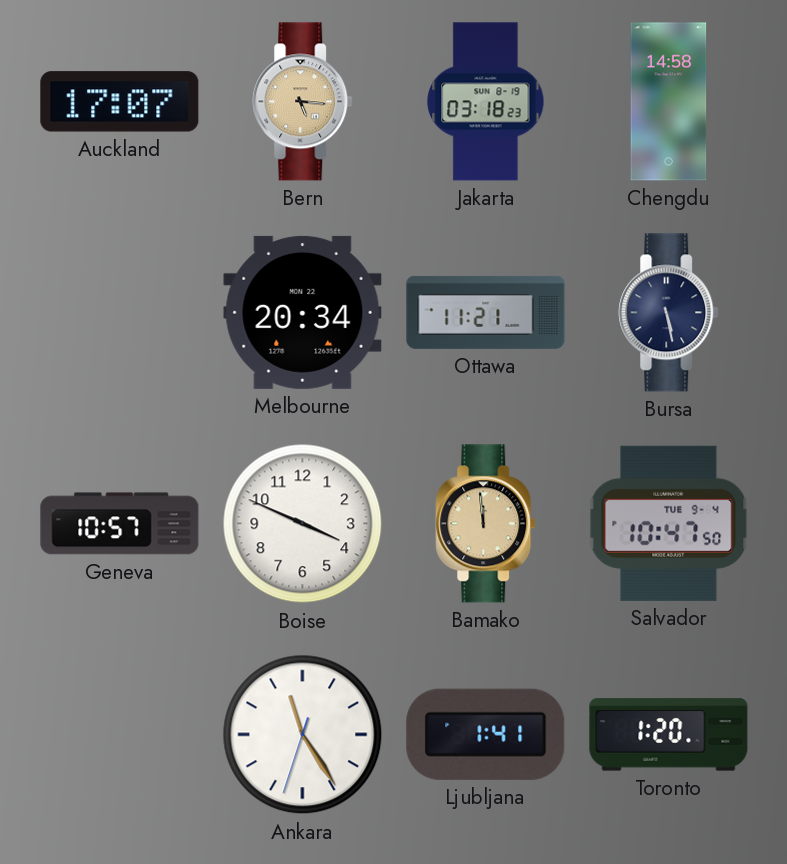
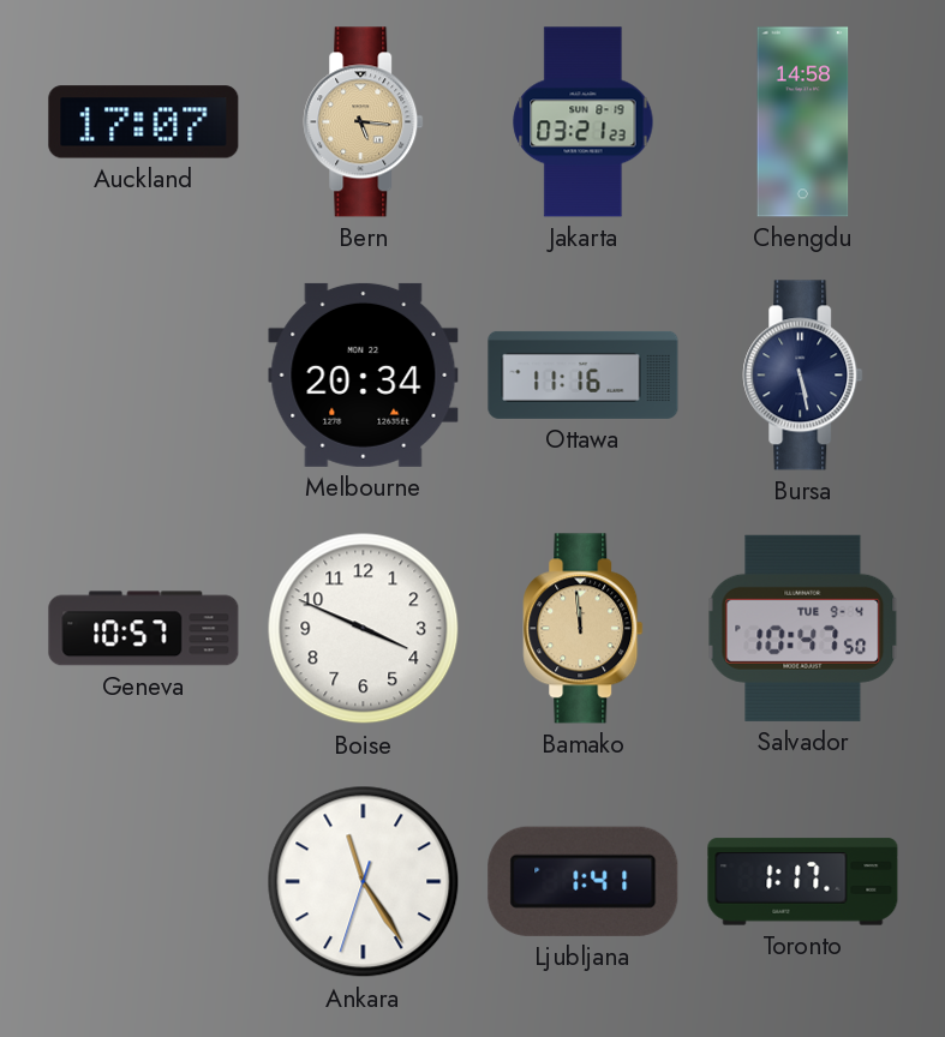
Jakarta: 03:18 -> 03:21 (584, 122)
Ottawa: 11:21 -> 11:16 (584, 374)
Toronto: 1:20 -> 1:17 (803, 882)
